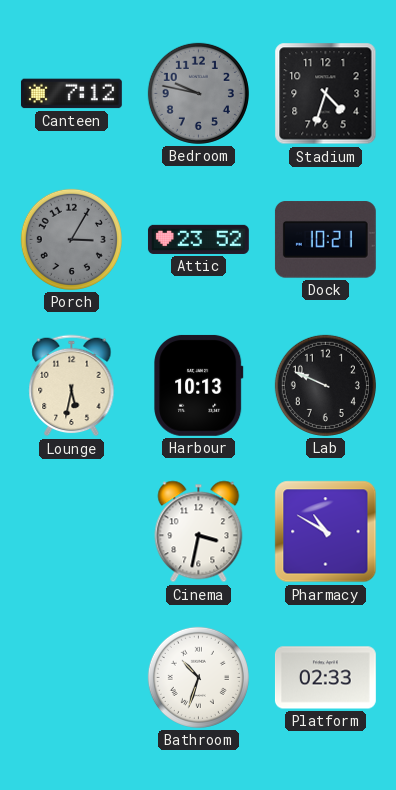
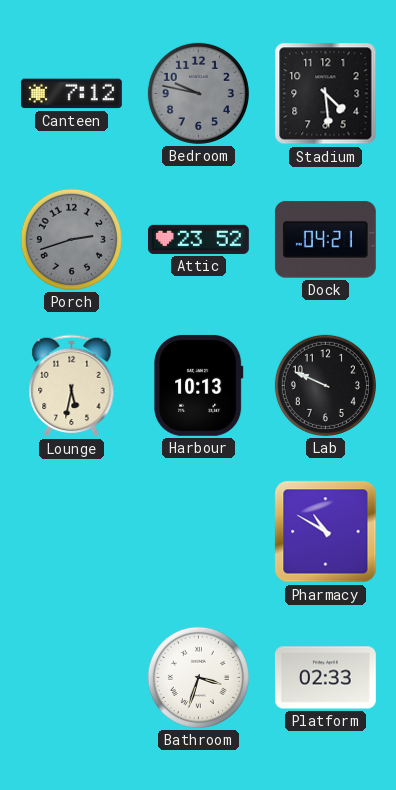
Stadium: 4:33 -> 4:29 (326, 94)
Porch: 3:05 -> 2:42 (71, 239)
Dock: 10:21 -> 04:21 (325, 240)
Cinema: 3:32 -> none (199, 532)
Bathroom: 10:33 -> 3:33 (198, 677)
